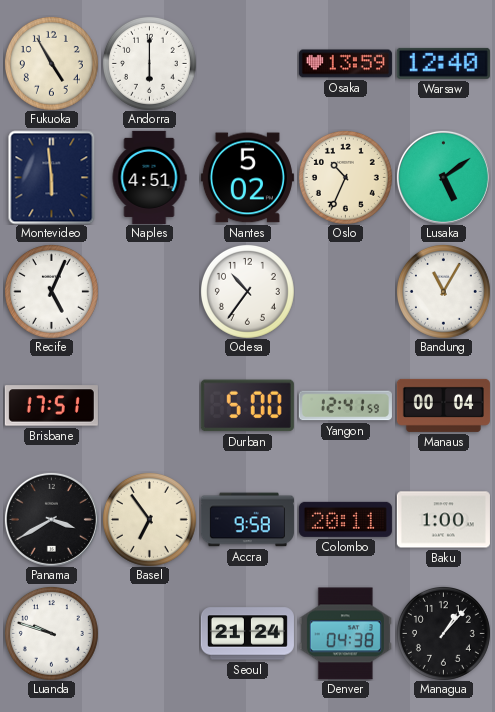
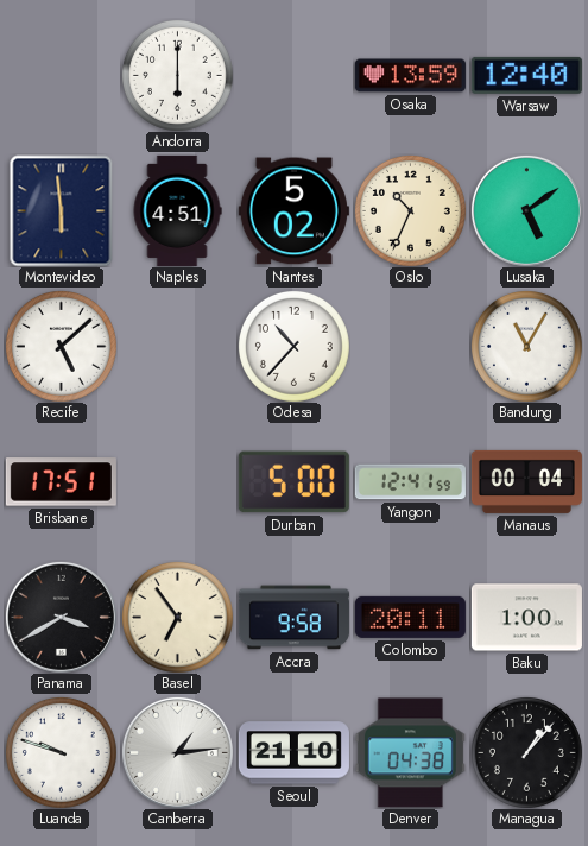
Fukuoka: 4:55 -> none (51, 63)
Recife: 5:04 -> 5:08 (61, 346)
Odesa: 10:36 -> 10:37 (293, 346)
Canberra: none -> 1:14 (177, 752)
Seoul: 21:24 -> 21:10 (293, 753)
